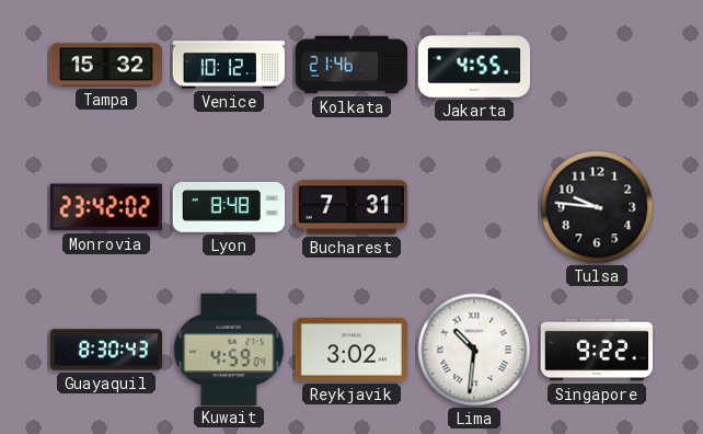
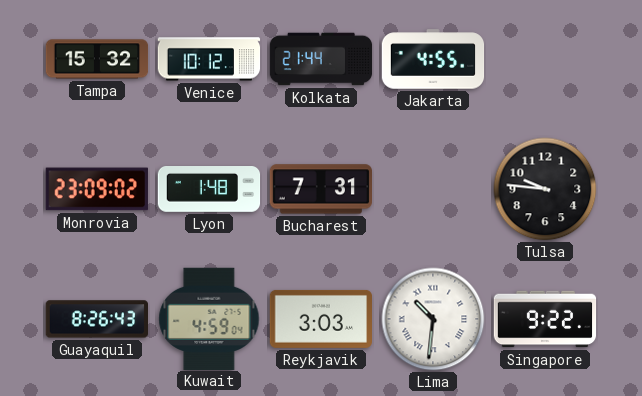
Kolkata: 21:46 -> 21:44 (321, 59)
Monrovia: 23:42 -> 23:09 (97, 189)
Lyon: 8:48 -> 1:48 (209, 190)
Guayaquil: 8:30 -> 8:26 (96, 319)
Reykjavik: 3:02 -> 3:03 (320, 319)
